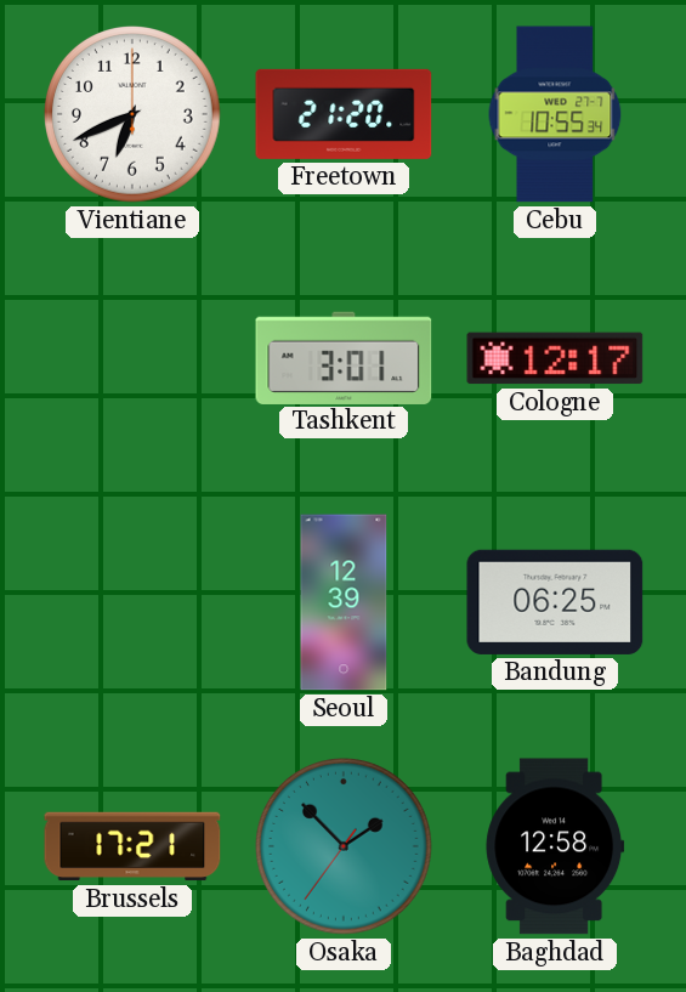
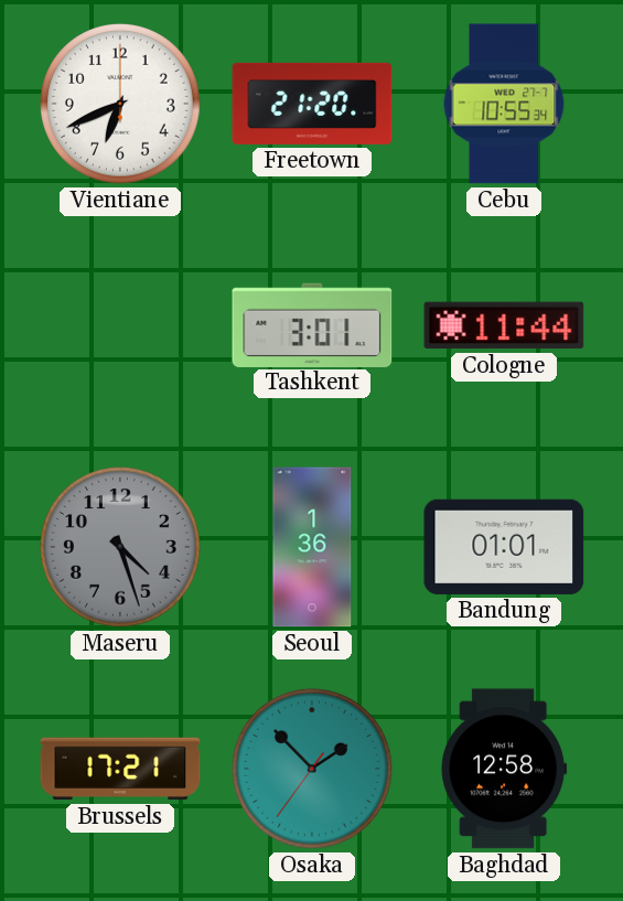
Cologne: 12:17 -> 11:44 (504, 325)
Maseru: none -> 4:27 (121, 548)
Seoul: 12:39 -> 1:36 (312, 547)
Bandung: 06:25 -> 01:01 (504, 547)
